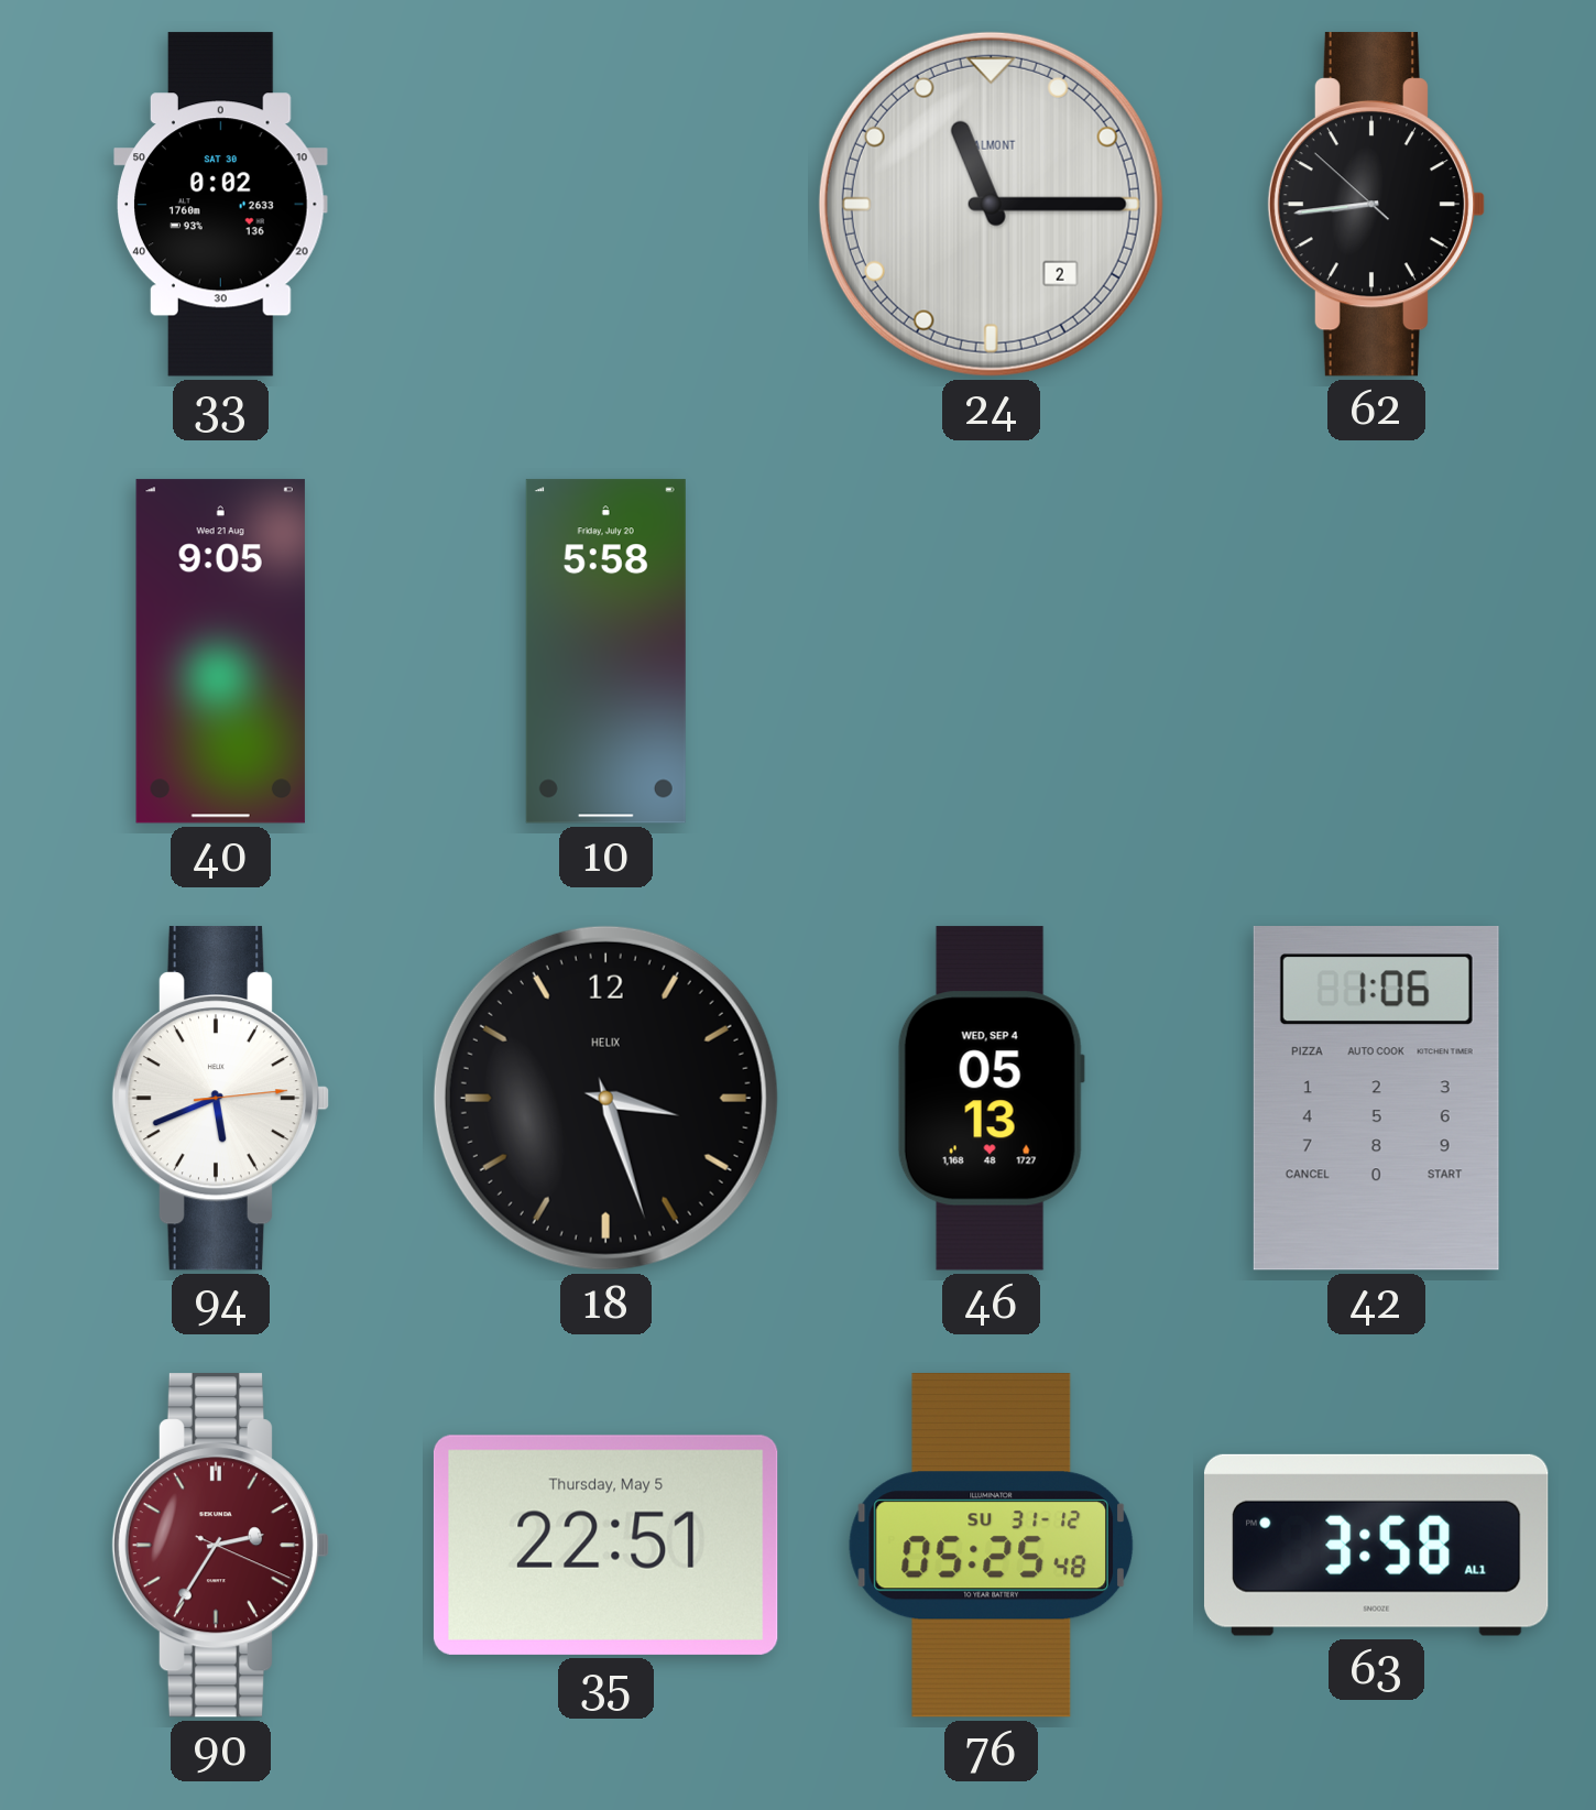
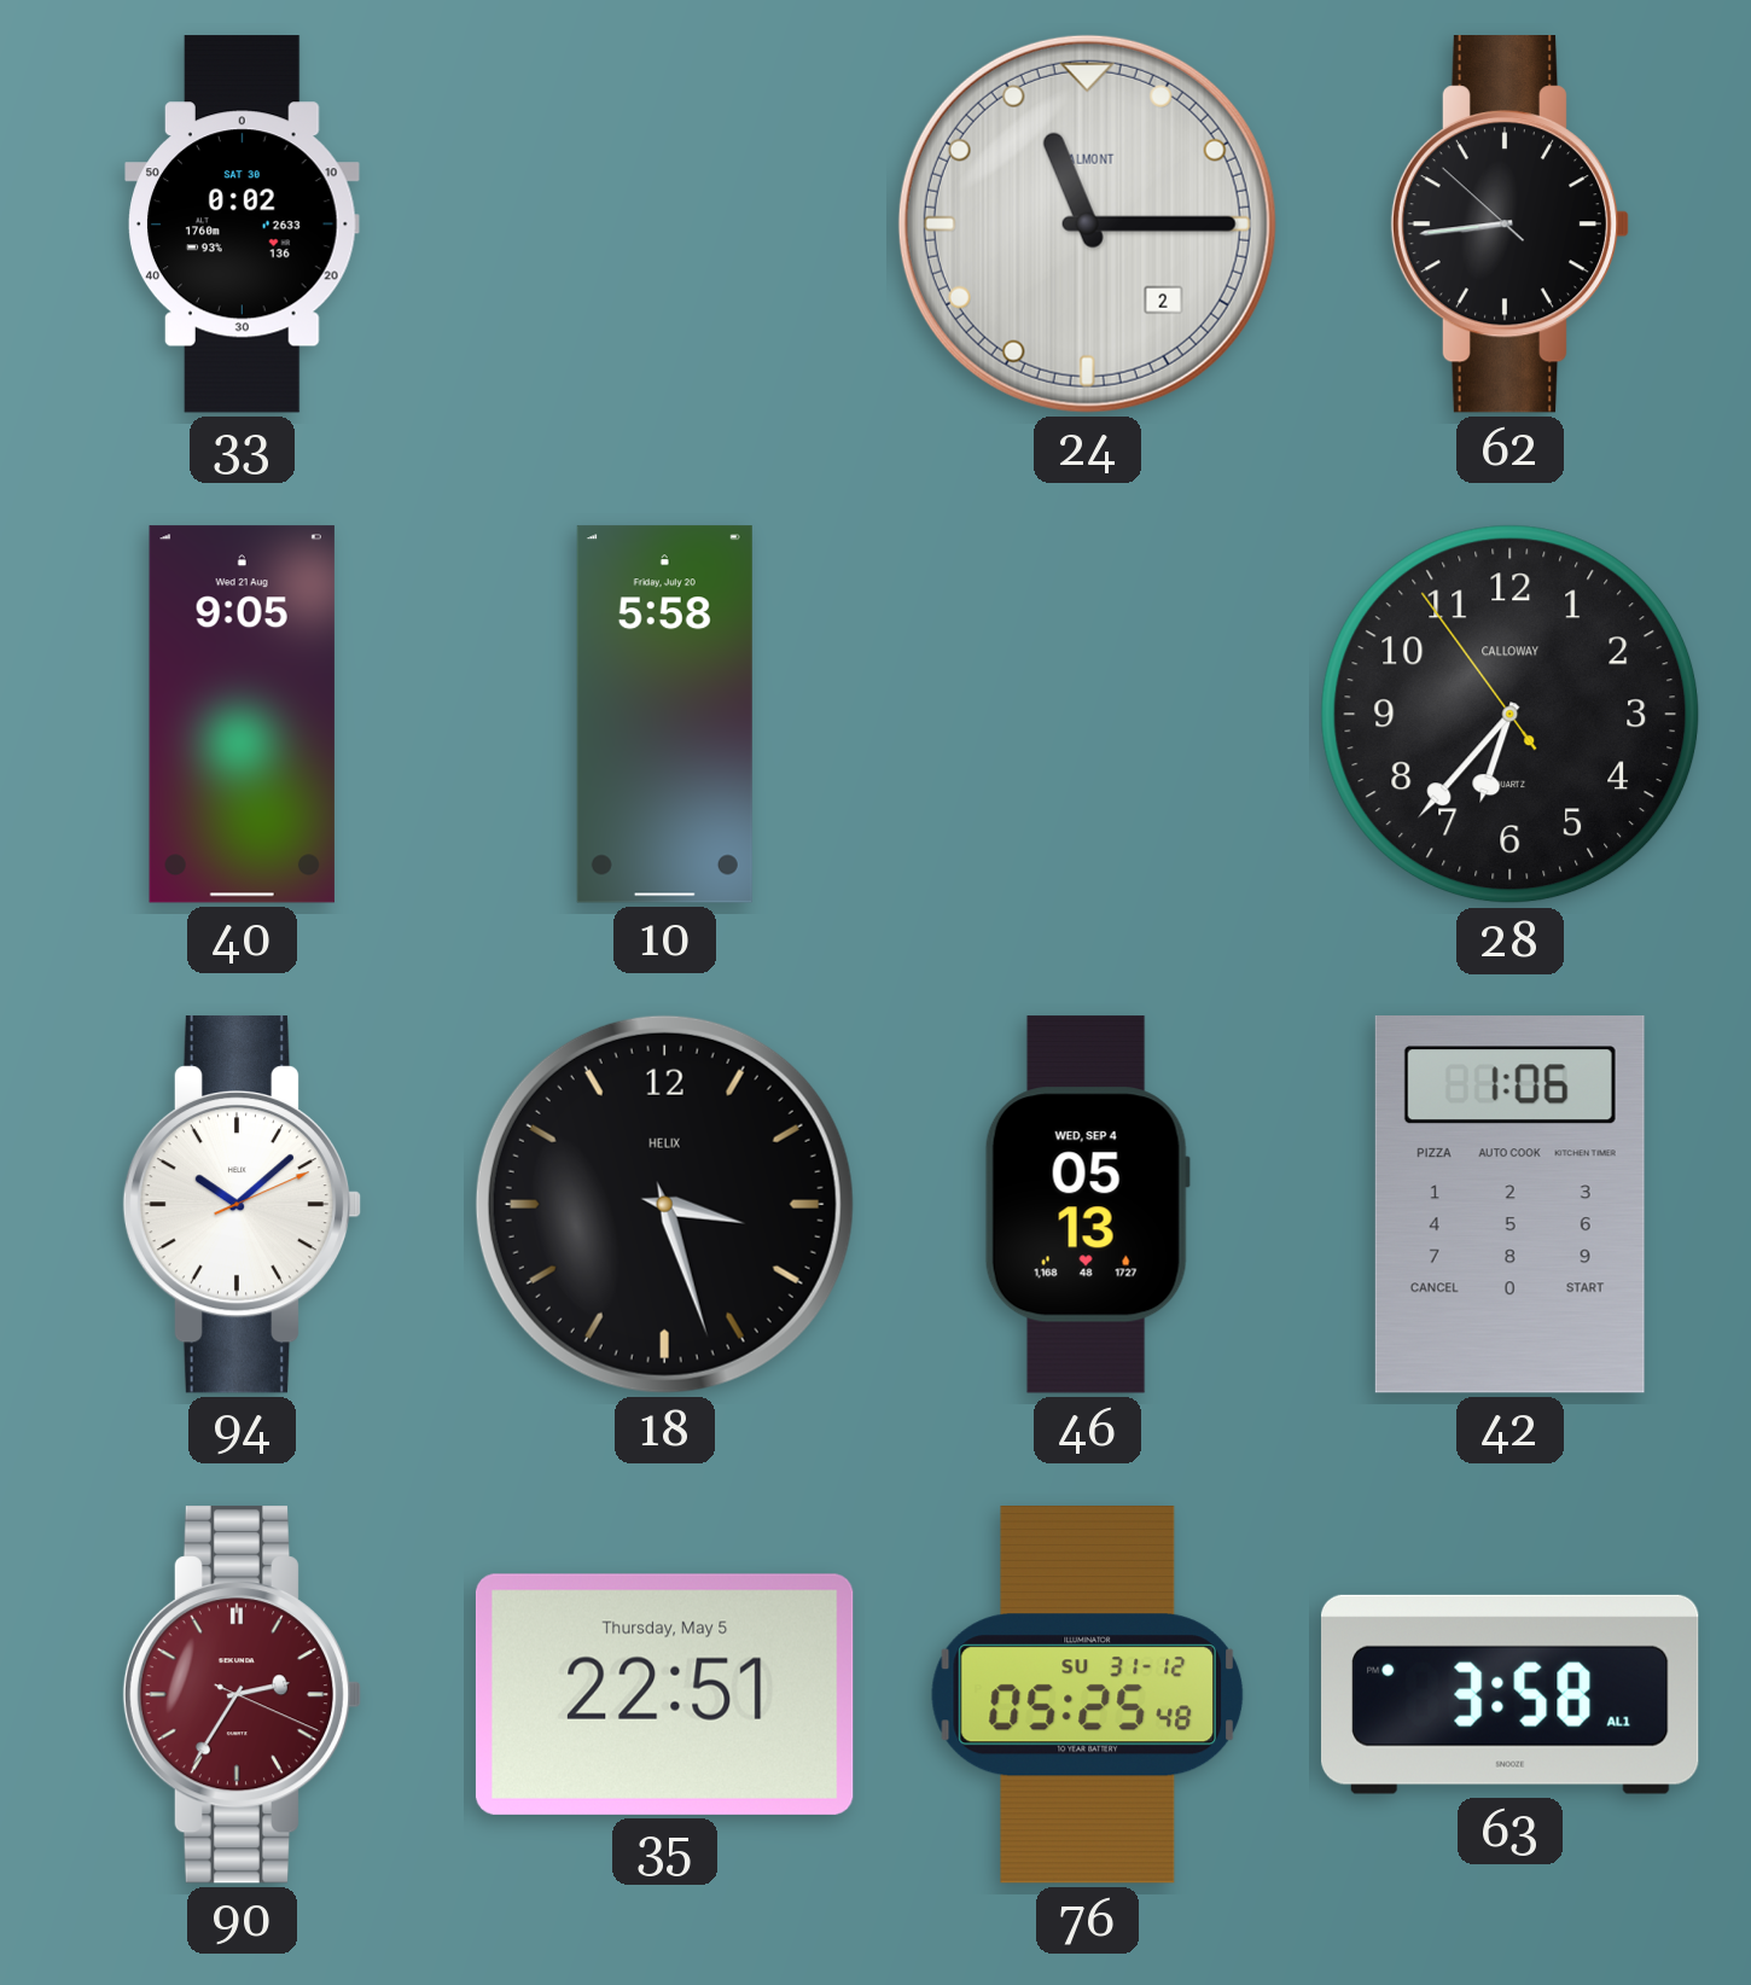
28: none -> 6:36 (1511, 715)
94: 5:41 -> 10:08 (243, 1205)
